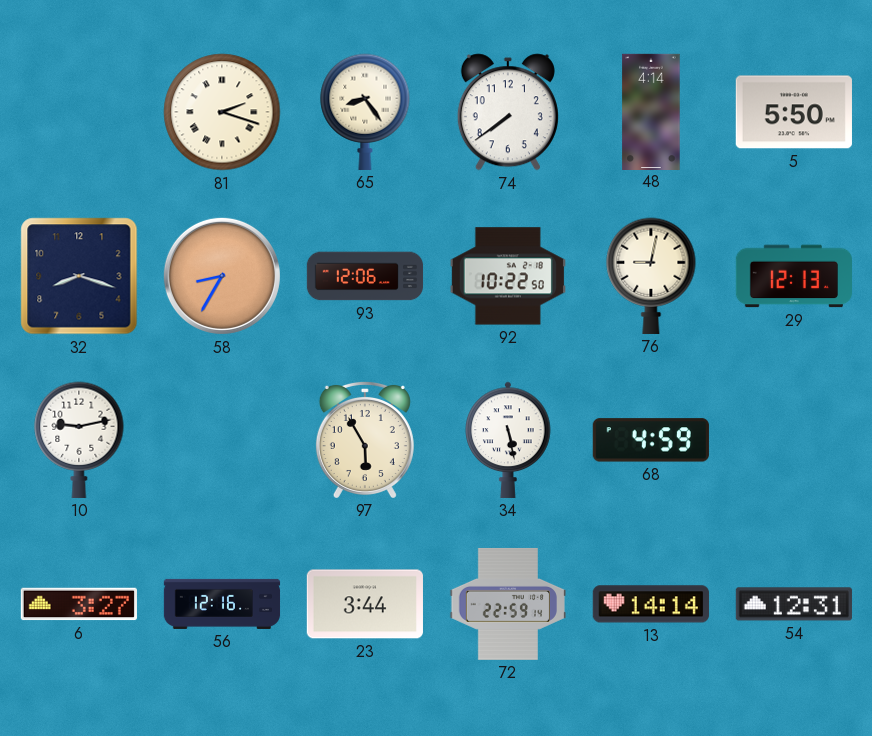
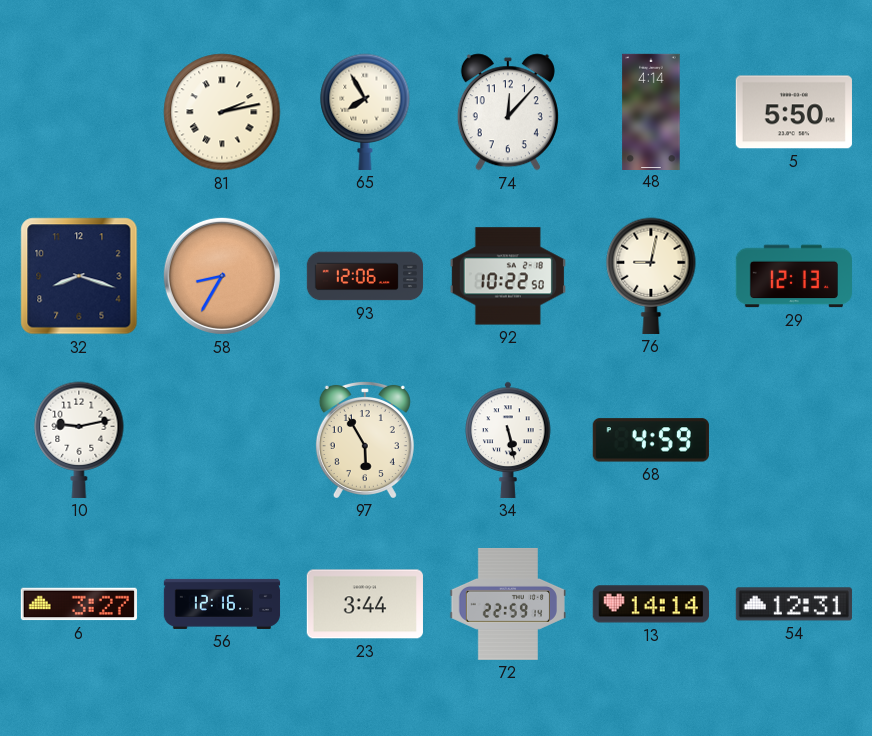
81: 2:18 -> 2:13 (222, 112)
65: 8:24 -> 7:55 (365, 112)
74: 7:39 -> 12:07 (508, 112)
